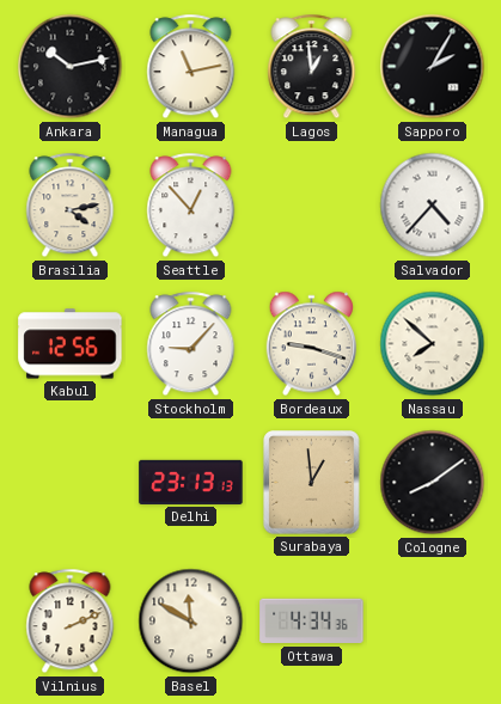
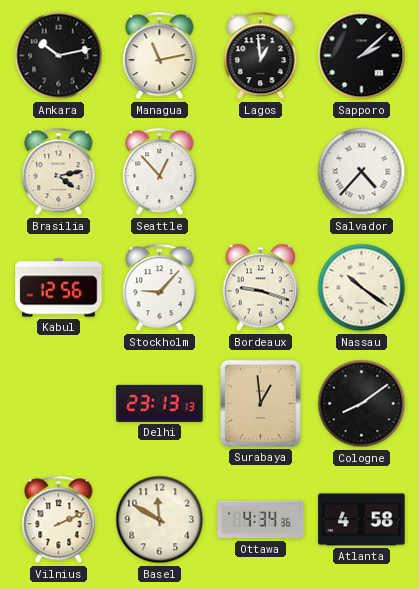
Sapporo: 2:05 -> 2:08 (362, 56)
Nassau: 7:52 -> 10:21 (362, 288)
Atlanta: none -> 4:58 (362, 520)
